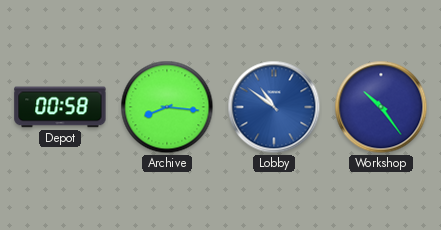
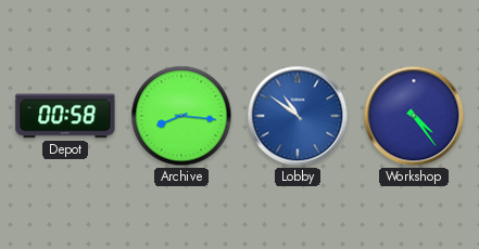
Workshop: 10:24 -> 4:24 (414, 116)
